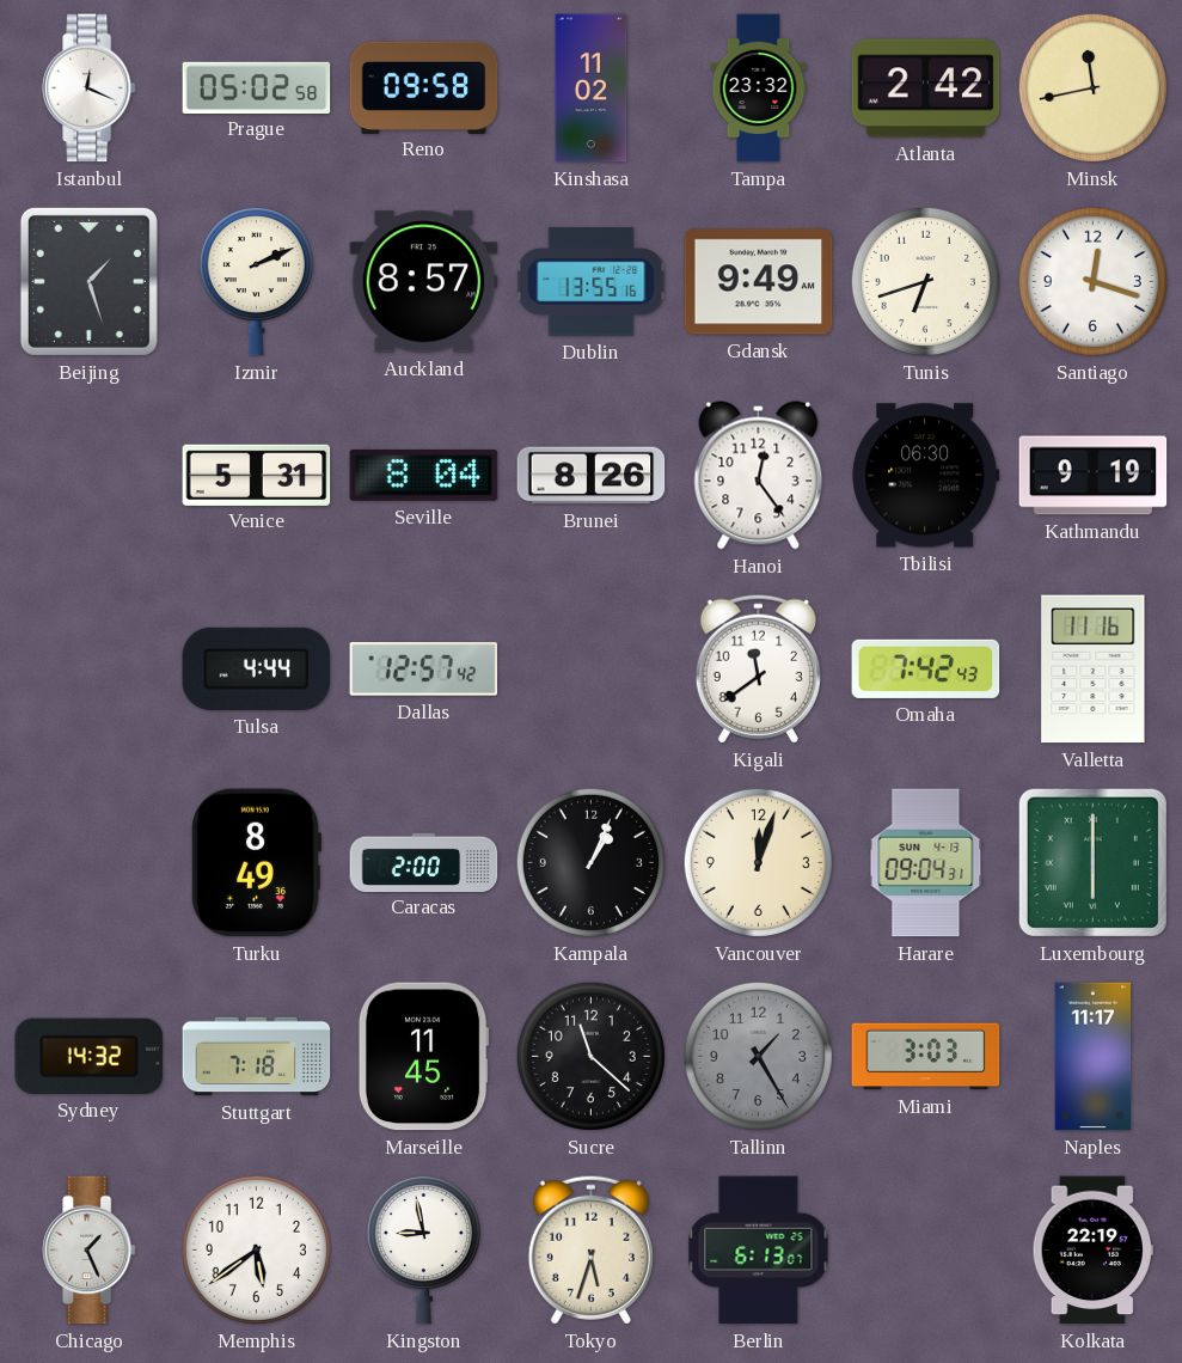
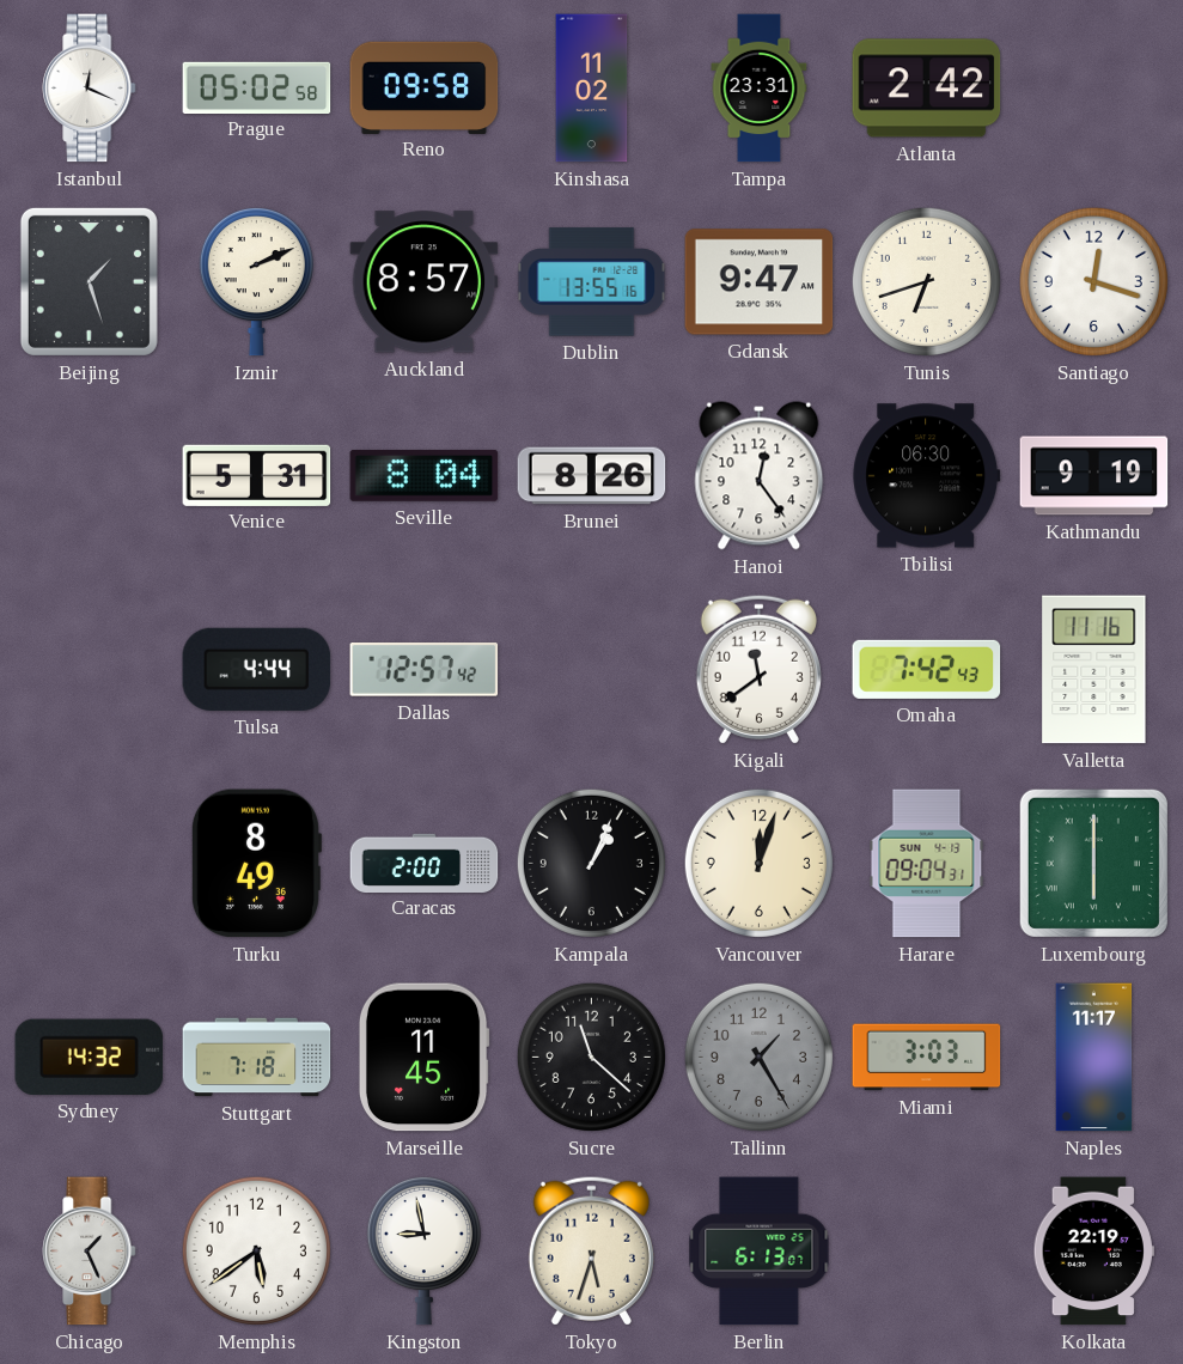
Tampa: 23:32 -> 23:31 (760, 89)
Minsk: 11:43 -> none (1092, 87)
Gdansk: 9:49 -> 9:47 (760, 282)
